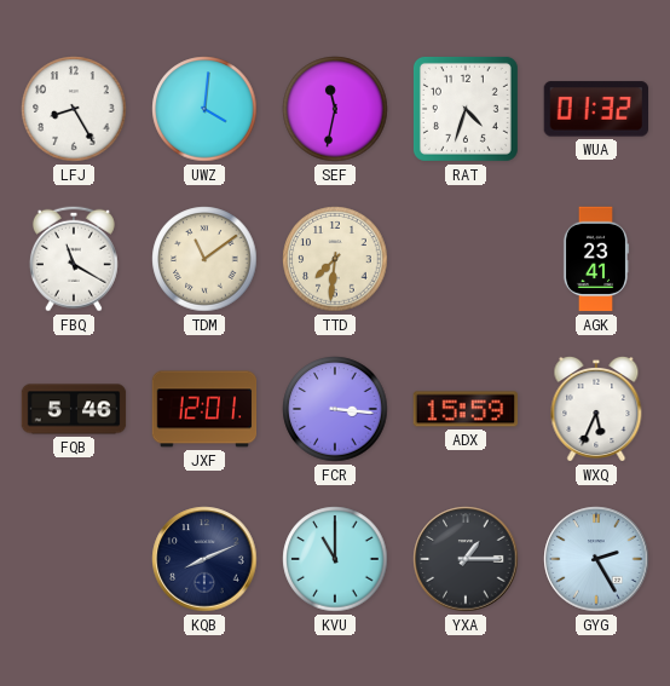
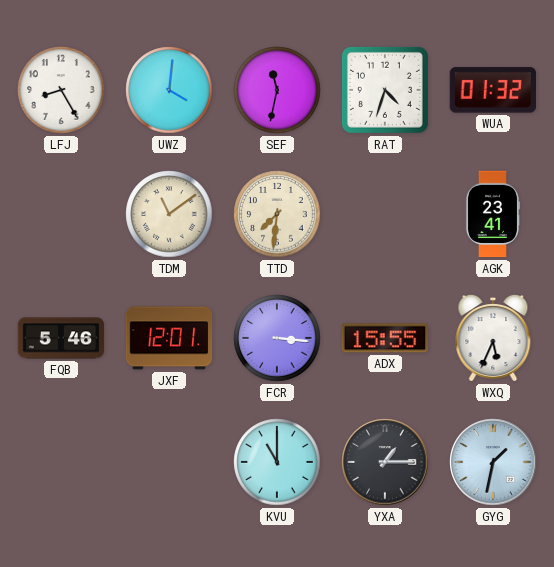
FBQ: 11:20 -> none (74, 259)
ADX: 15:59 -> 15:55 (385, 338)
KQB: 8:11 -> none (204, 559)
GYG: 2:25 -> 1:32 (493, 462)
